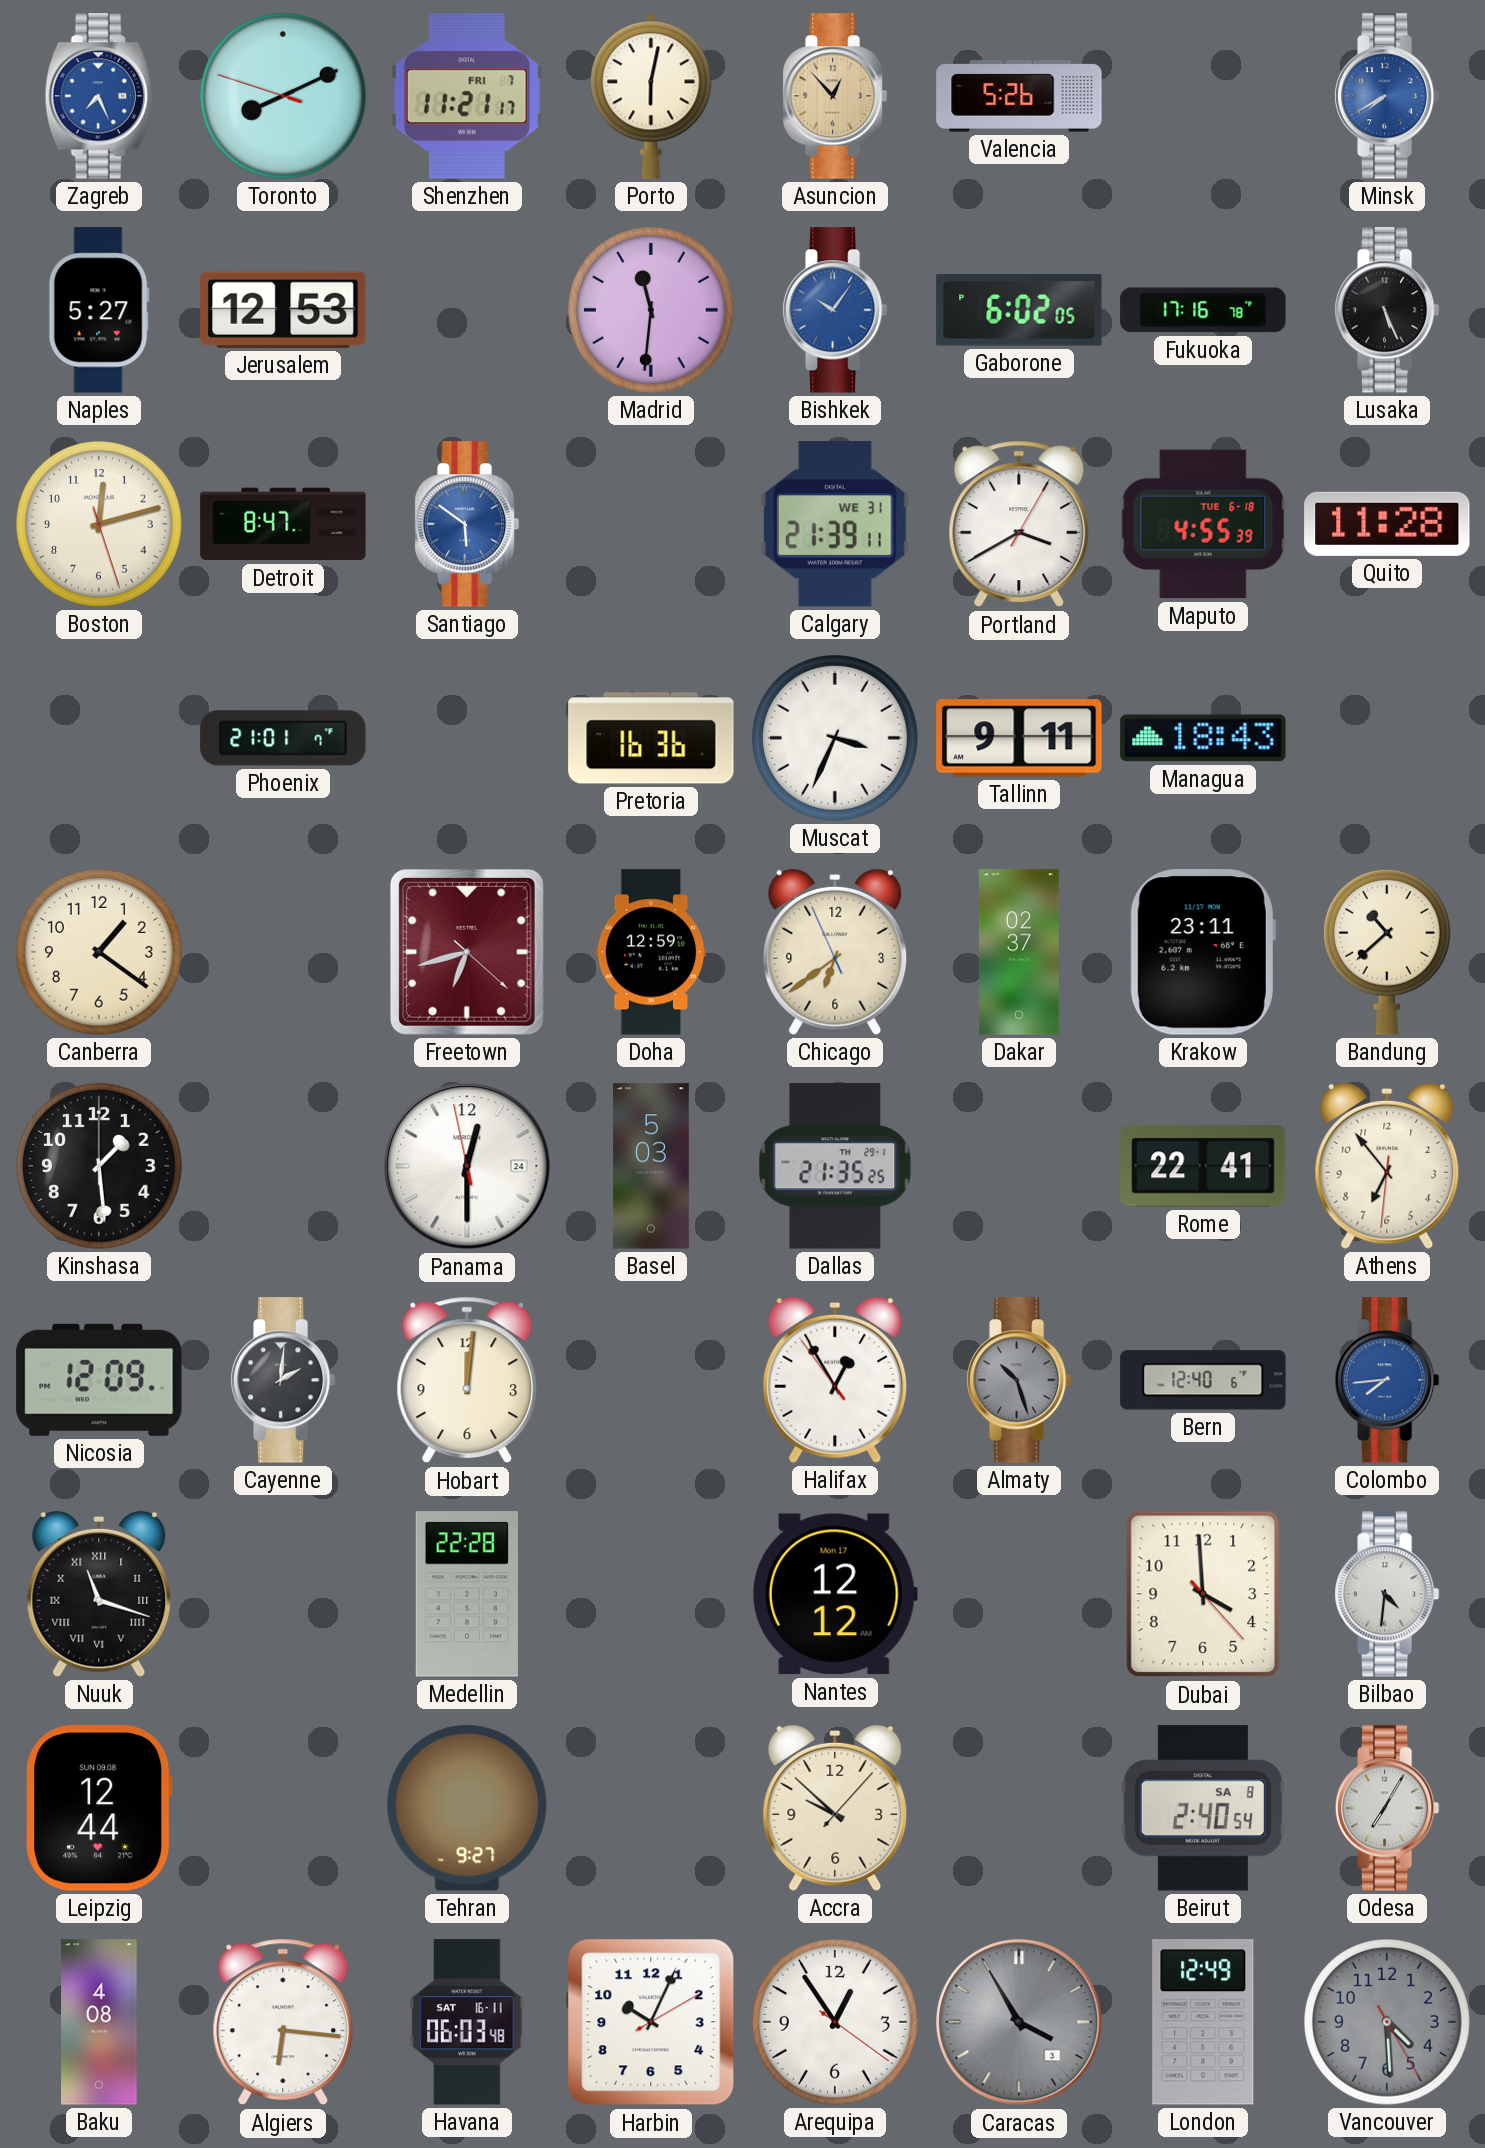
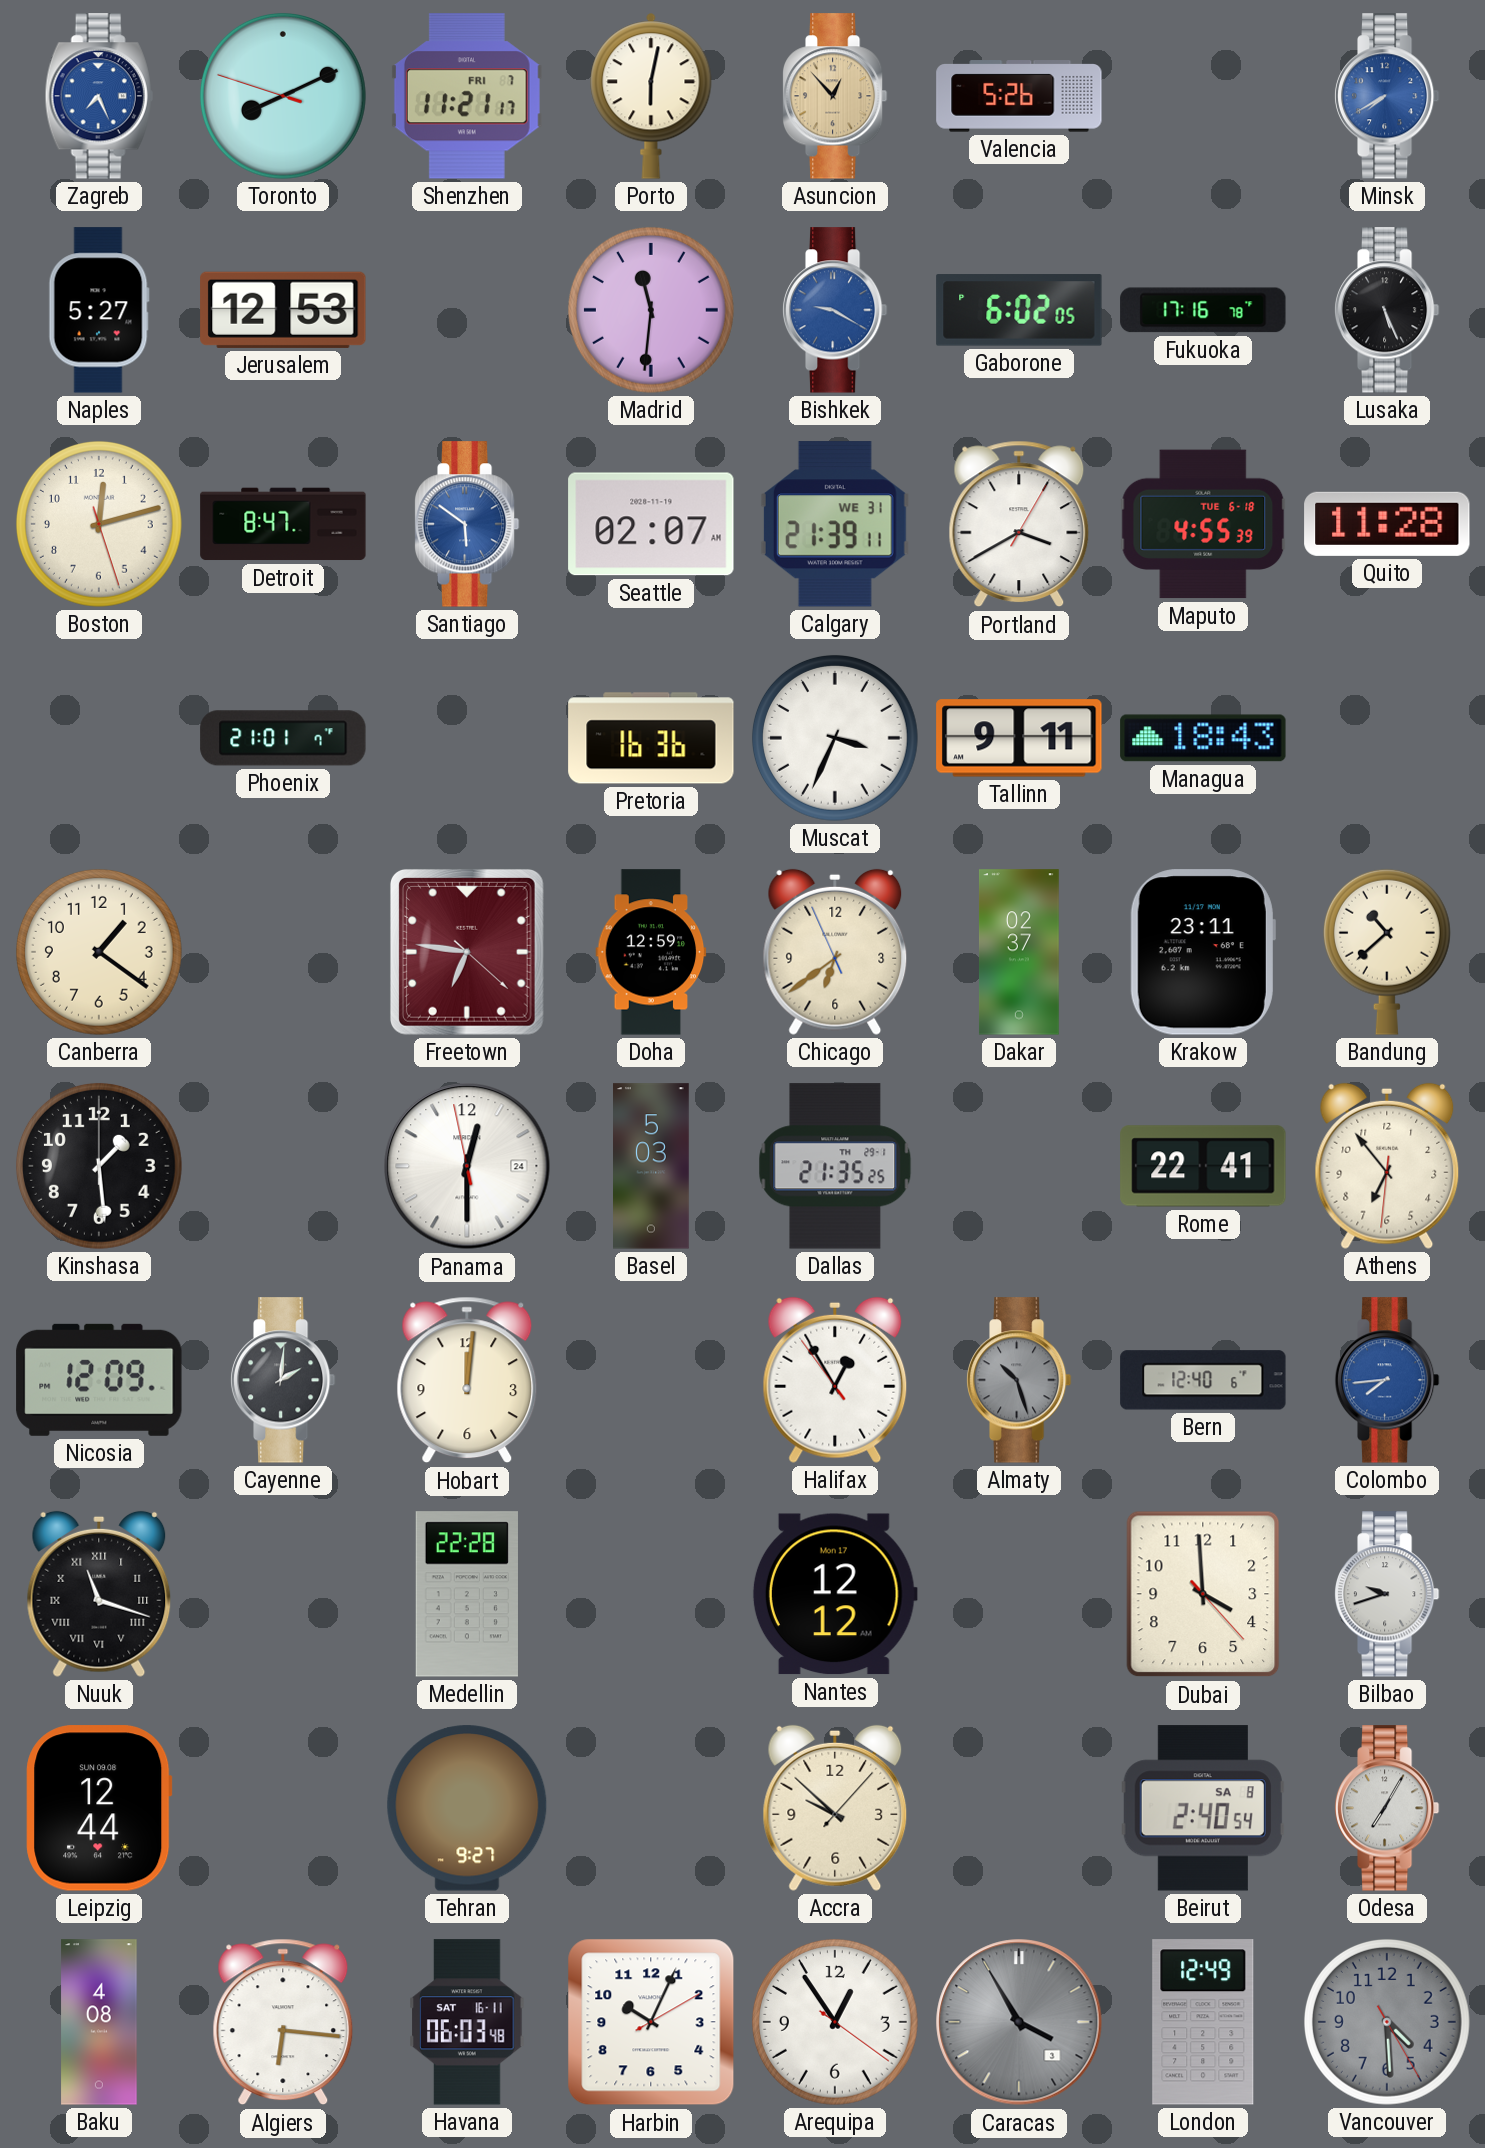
Bishkek: 10:06 -> 9:20 (835, 310)
Seattle: none -> 02:07 (651, 524)
Freetown: 6:42 -> 6:46 (467, 952)
Bilbao: 4:31 -> 9:42 (1387, 1594)
